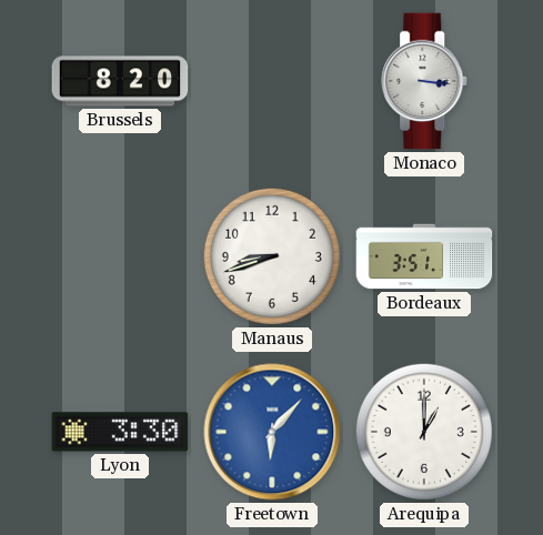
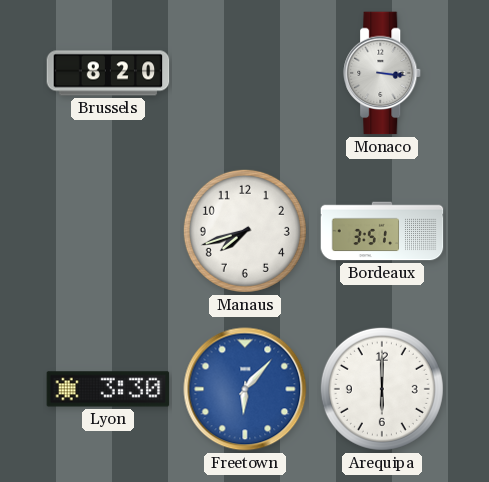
Manaus: 8:42 -> 7:42 (245, 231)
Arequipa: 1:00 -> 6:00 (382, 389)
